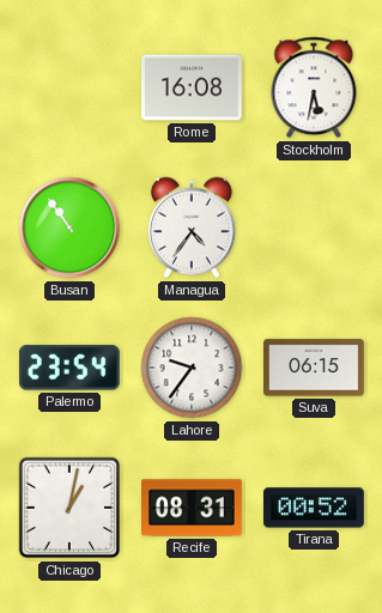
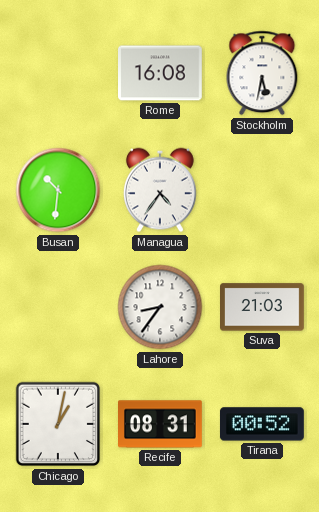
Busan: 10:54 -> 10:31 (58, 190)
Palermo: 23:54 -> none (69, 368)
Lahore: 9:36 -> 8:36 (160, 307)
Suva: 06:15 -> 21:03 (263, 307)
